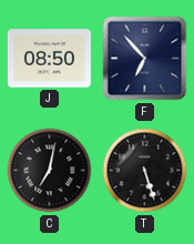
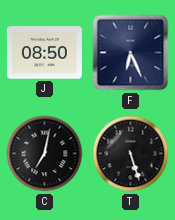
F: 6:53 -> 6:26 (131, 53)
